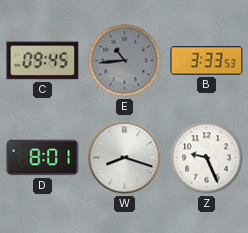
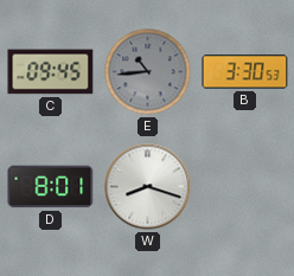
B: 3:33 -> 3:30 (245, 72)
Z: 9:26 -> none (207, 158)
